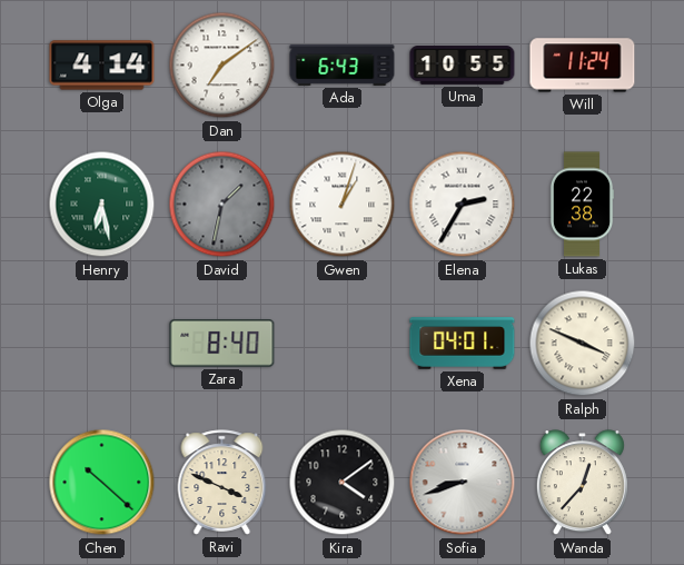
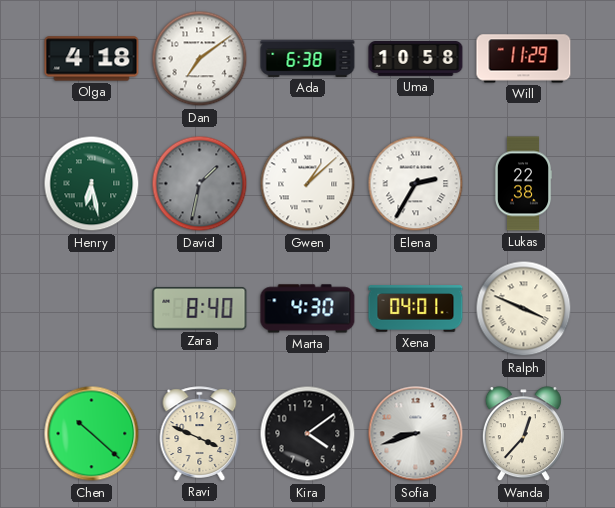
Olga: 4:14 -> 4:18 (92, 59)
Ada: 6:43 -> 6:38 (308, 58)
Uma: 10:55 -> 10:58 (416, 59)
Will: 11:24 -> 11:29 (524, 59)
Gwen: 1:03 -> 1:08 (308, 184)
Marta: none -> 4:30 (308, 309)
